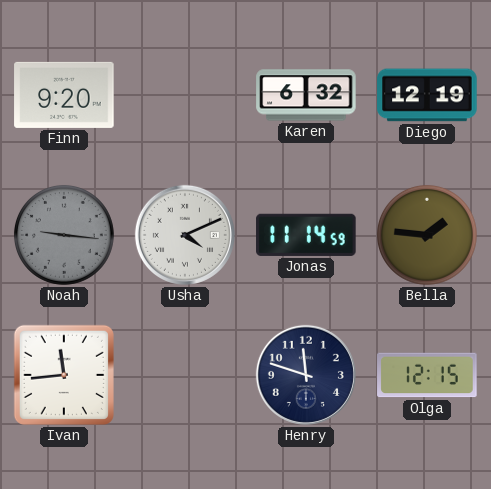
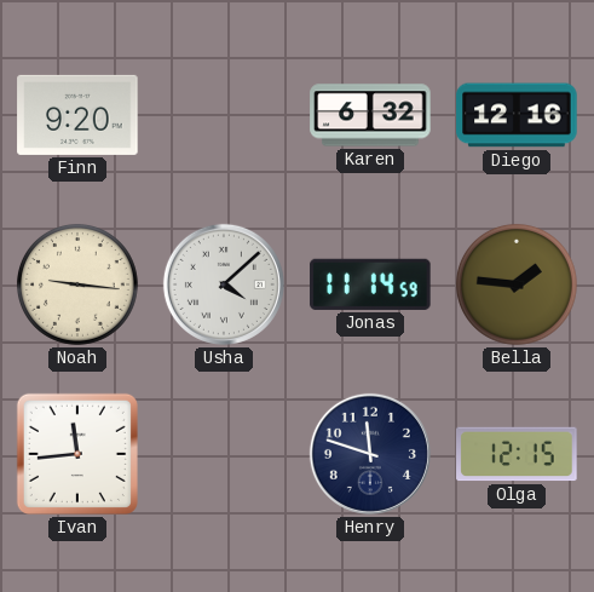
Diego: 12:19 -> 12:16 (517, 115)
Noah dial: grey -> cream (77, 284)
Usha: 4:11 -> 4:08 (224, 284)
